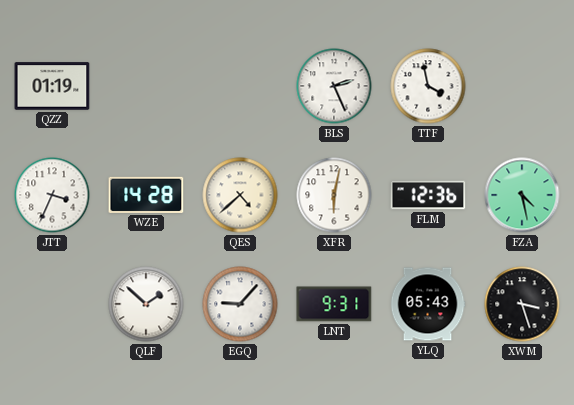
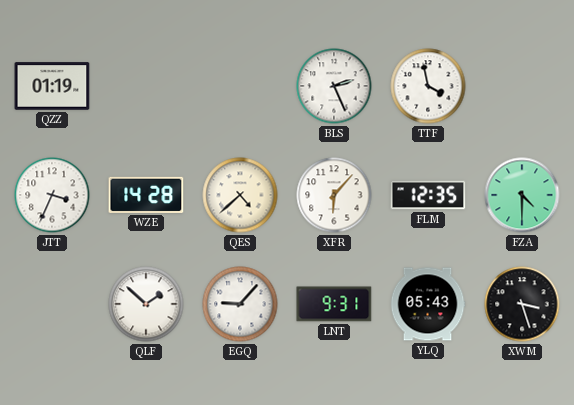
XFR: 6:02 -> 6:07 (334, 195)
FLM: 12:36 -> 12:35 (428, 195)
FZA: 4:28 -> 4:30 (522, 195)
